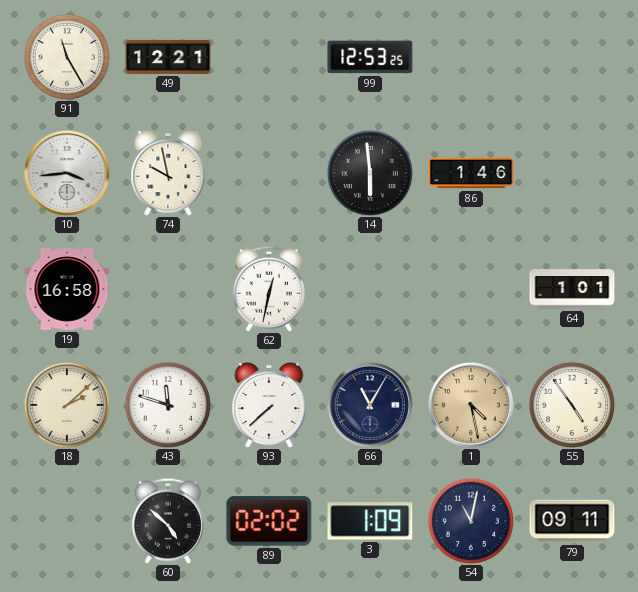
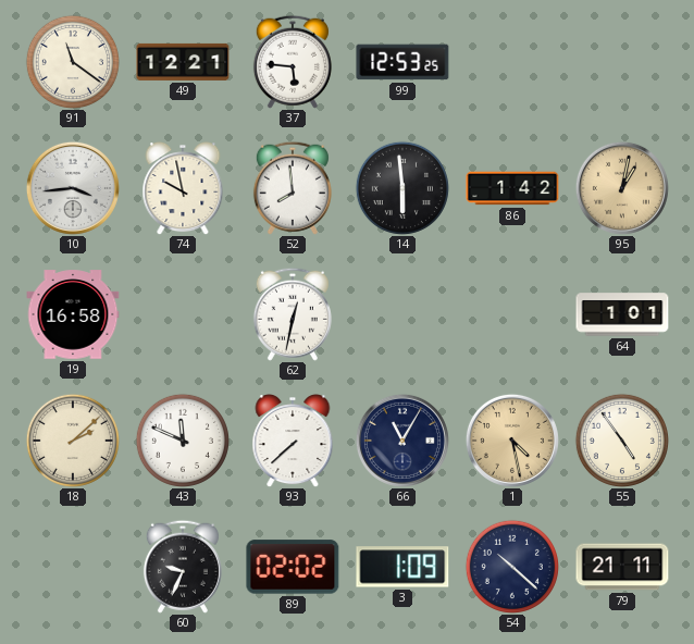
91: 11:25 -> 11:21 (73, 62)
37: none -> 5:46 (293, 62)
52: none -> 7:59 (293, 188)
86: 1:46 -> 1:42 (512, 188)
95: none -> 1:02 (622, 188)
43: 11:48 -> 11:49 (183, 441)
60: 4:52 -> 9:34 (183, 567)
54: 11:02 -> 10:22 (512, 567)
79: 09:11 -> 21:11 (622, 567)
